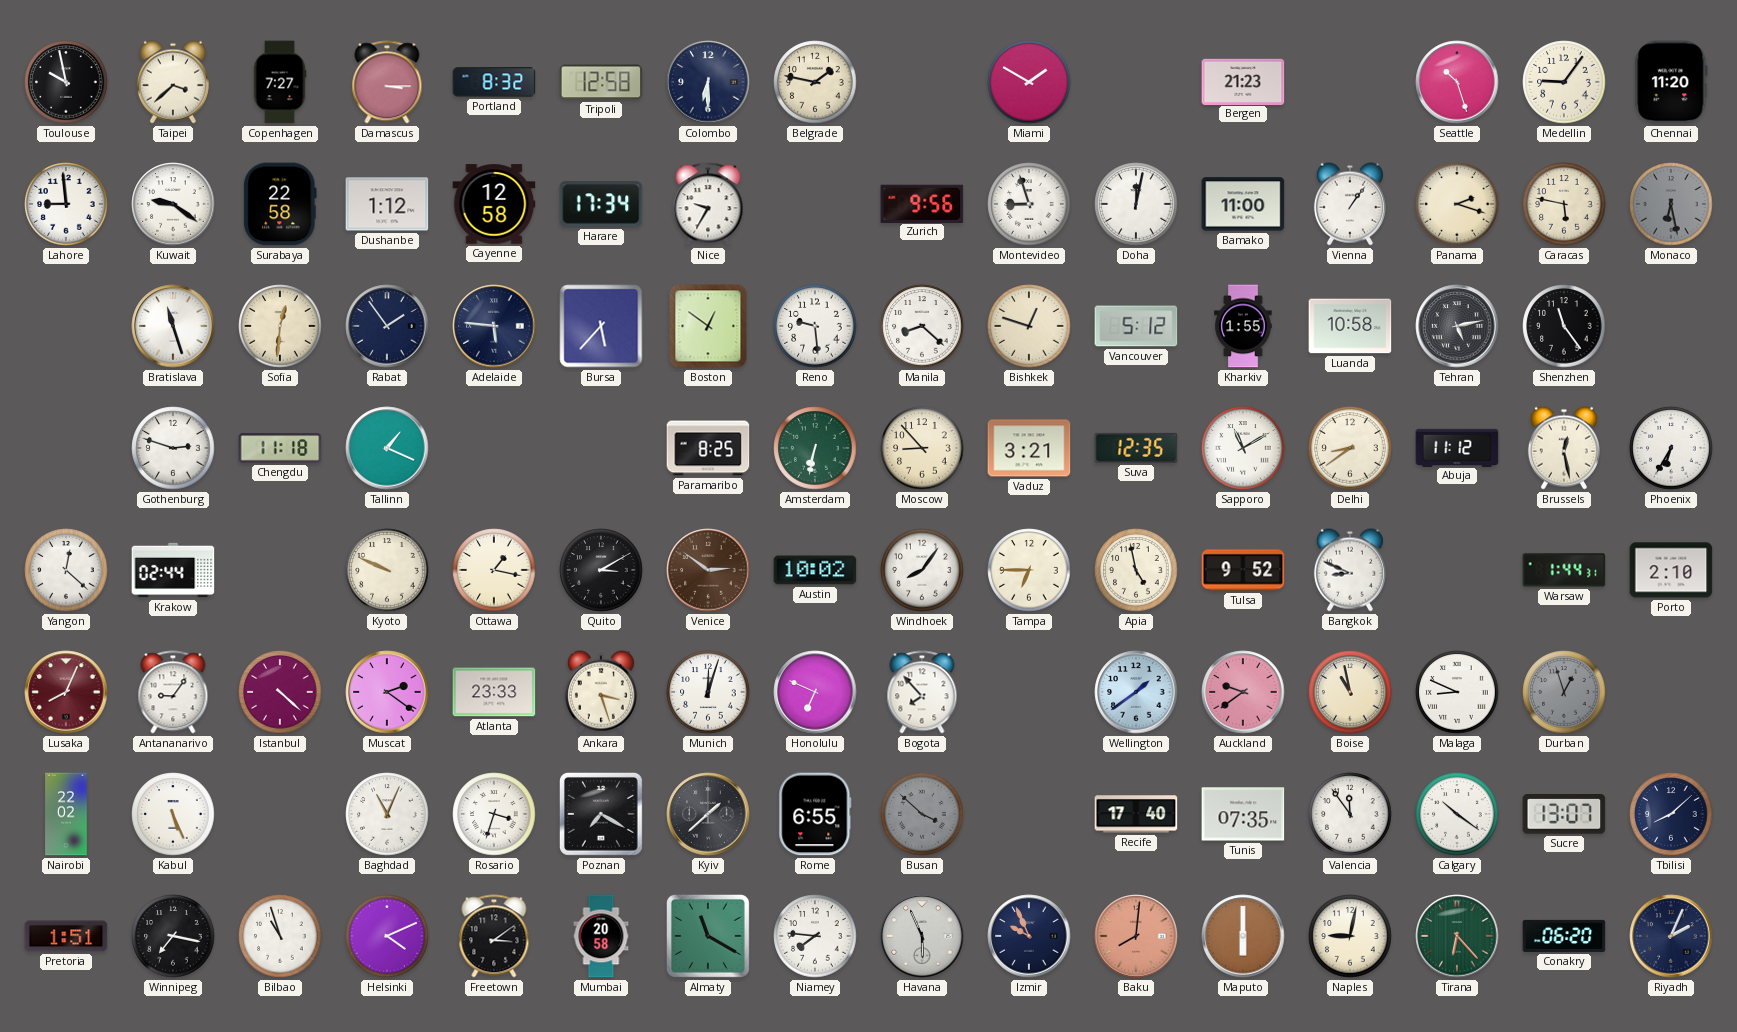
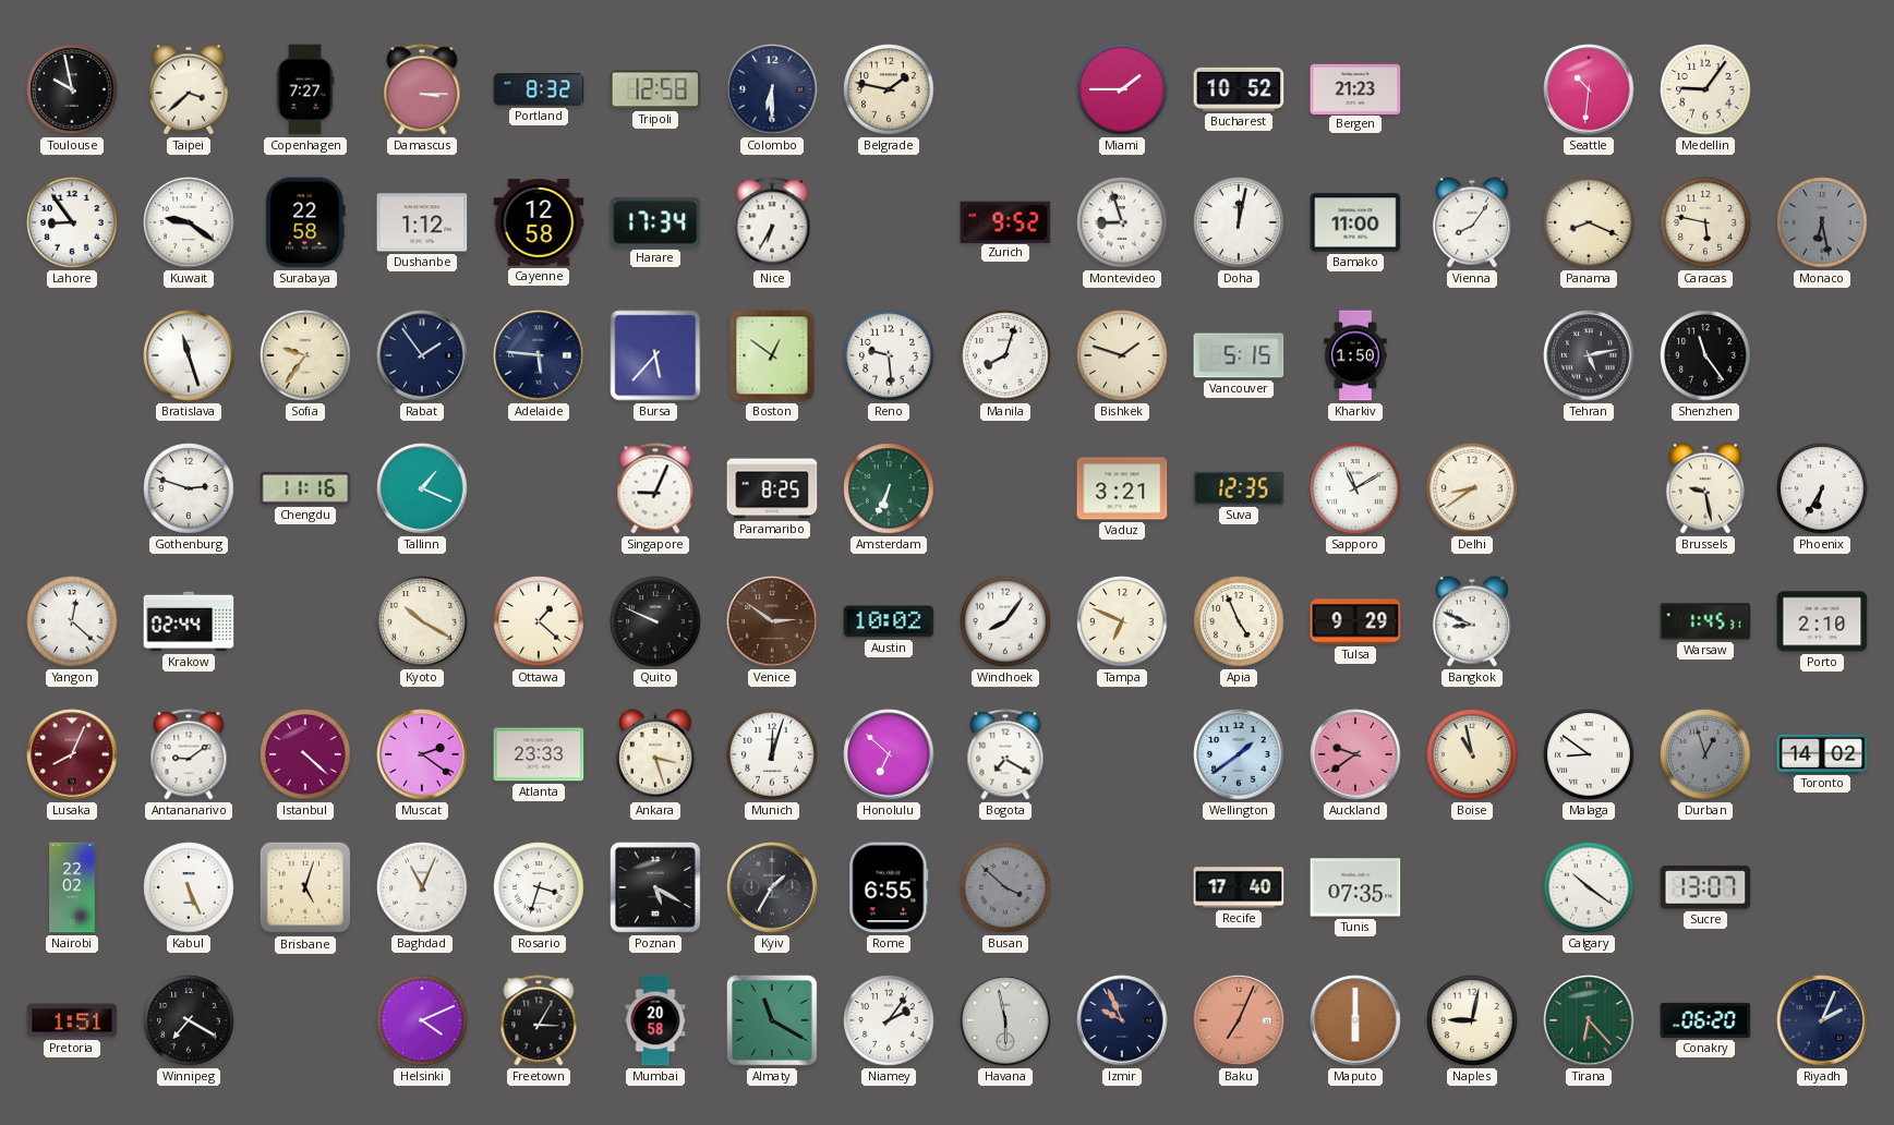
Miami: 1:50 -> 1:45 (1122, 89)
Bucharest: none -> 10:52 (1239, 89)
Seattle: 10:27 -> 10:31 (1589, 89)
Chennai: 11:20 -> none (1671, 82)
Lahore: 8:59 -> 8:54 (72, 222)
Nice: 9:35 -> 6:35 (772, 222)
Zurich: 9:56 -> 9:52 (1005, 221)
Vienna: 1:06 -> 8:06 (1472, 222)
Panama: 2:18 -> 8:19 (1589, 222)
Sofia: 12:31 -> 9:36 (305, 355)
Manila: 8:22 -> 8:03 (1005, 355)
Bishkek: 12:48 -> 1:48 (1122, 355)
Vancouver: 5:12 -> 5:15 (1239, 355)
Kharkiv: 1:55 -> 1:50 (1355, 355)
Luanda: 10:58 -> none (1350, 326)
Chengdu: 11:18 -> 11:16 (305, 488)
Singapore: none -> 9:04 (655, 488)
Amsterdam: 6:32 -> 6:34 (889, 488)
Moscow: 8:53 -> none (922, 448)
Abuja: 11:12 -> none (1457, 447)
Brussels: 12:28 -> 9:28 (1705, 488)
Kyoto: 9:49 -> 10:20 (422, 621)
Ottawa: 1:17 -> 1:22 (539, 621)
Quito: 3:10 -> 9:49 (655, 621)
Tampa: 6:45 -> 6:49 (1122, 621)
Apia: 4:58 -> 4:56 (1239, 621)
Tulsa: 9:52 -> 9:29 (1355, 621)
Warsaw: 1:44 -> 1:45 (1705, 621)
Antananarivo: 9:06 -> 9:09 (189, 754)
Honolulu: 6:49 -> 6:52 (889, 754)
Bogota: 7:53 -> 7:20 (1005, 754)
Malaga: 8:49 -> 8:51 (1589, 754)
Toronto: none -> 14:02 (1822, 753)
Brisbane: none -> 5:03 (305, 887)
Poznan: 7:20 -> 5:20 (655, 887)
Kyiv: 1:38 -> 1:35 (772, 887)
Valencia: 11:54 -> none (1350, 814)
Tbilisi: 8:08 -> none (1671, 814)
Winnipeg: 7:17 -> 7:20 (189, 1020)
Bilbao: 10:57 -> none (280, 936)
Freetown: 3:09 -> 3:05 (539, 1020)
Niamey: 7:46 -> 2:06 (889, 1020)
Havana: 5:56 -> 5:58 (1005, 1020)
Baku: 8:01 -> 7:04 (1239, 1020)
